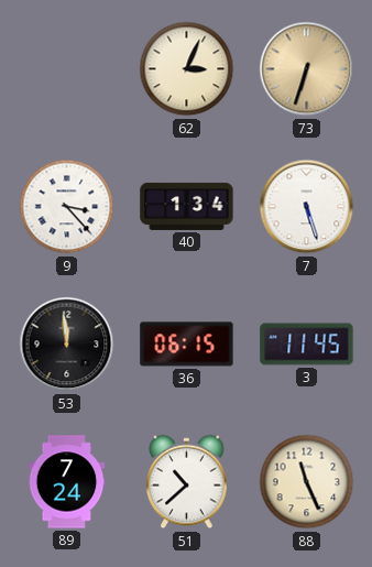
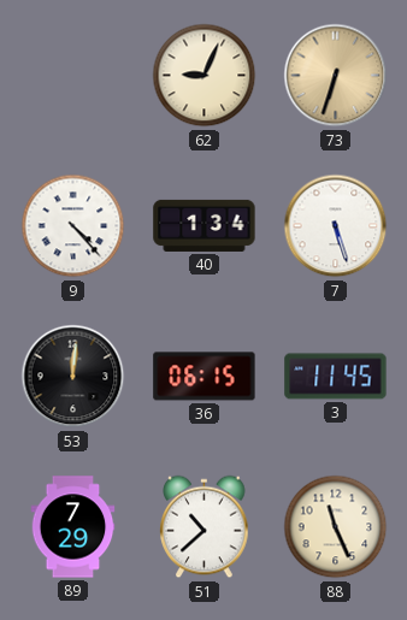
62: 3:04 -> 9:04 (205, 76)
9: 3:23 -> 4:23 (73, 226)
53: 11:59 -> 12:01 (73, 377)
89: 7:24 -> 7:29 (73, 527)
